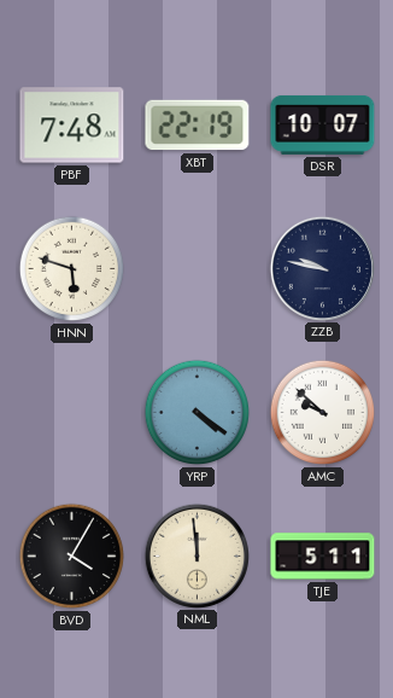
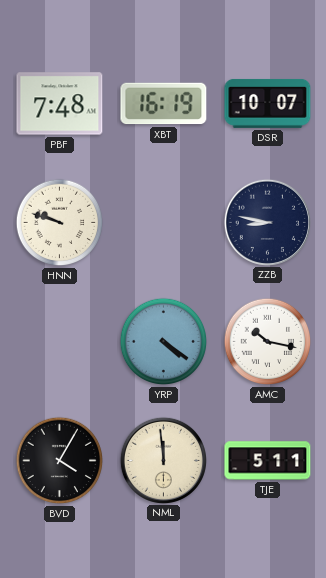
XBT: 22:19 -> 16:19 (164, 104)
HNN: 5:48 -> 9:48 (60, 223)
ZZB: 9:47 -> 8:47 (267, 222)
AMC: 9:52 -> 10:17 (268, 342)
